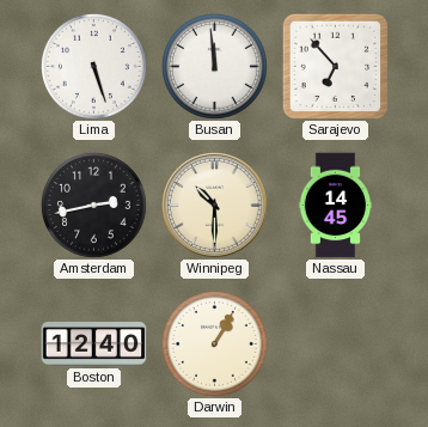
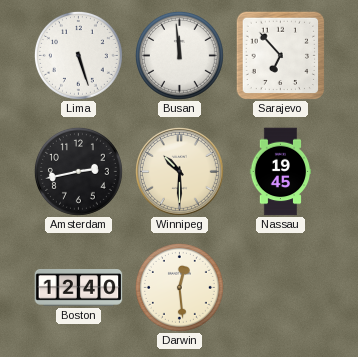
Nassau: 14:45 -> 19:45 (281, 172)
Darwin: 1:05 -> 12:29 (179, 287)
